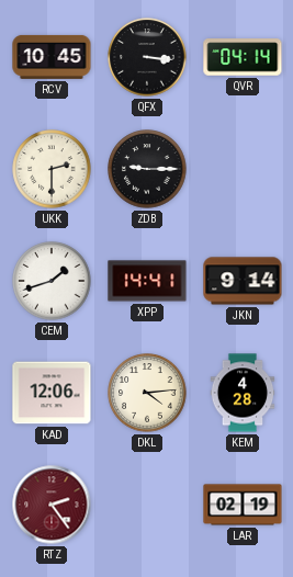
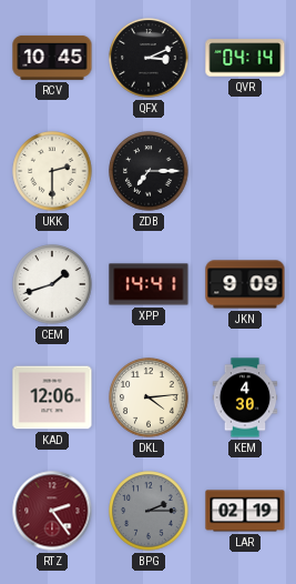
QFX: 3:16 -> 3:11 (149, 58)
ZDB: 9:15 -> 7:15 (149, 171)
JKN: 9:14 -> 9:09 (245, 284)
KEM: 4:28 -> 4:30 (245, 397)
BPG: none -> 2:15 (149, 511)
